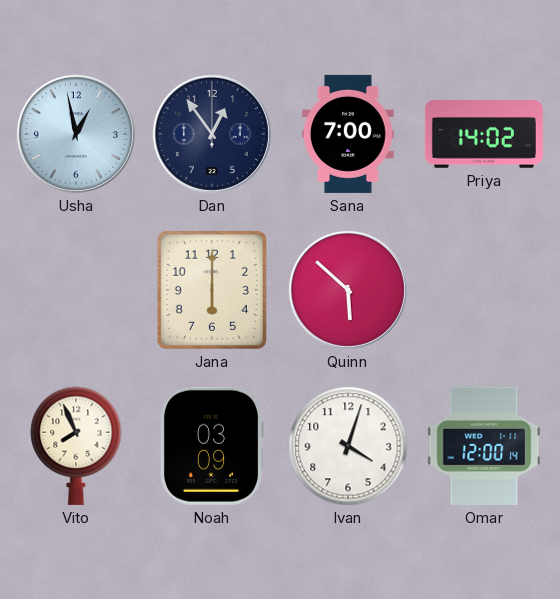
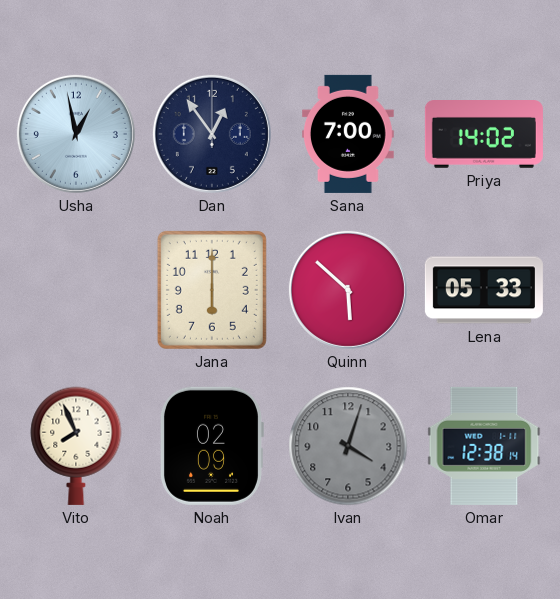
Lena: none -> 05:33 (484, 290)
Noah: 03:09 -> 02:09 (212, 446)
Ivan dial: white -> grey (348, 446)
Omar: 12:00 -> 12:38 (484, 446)
